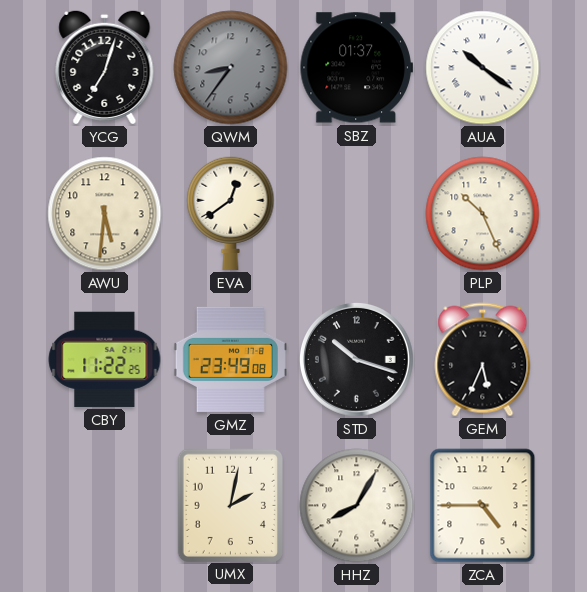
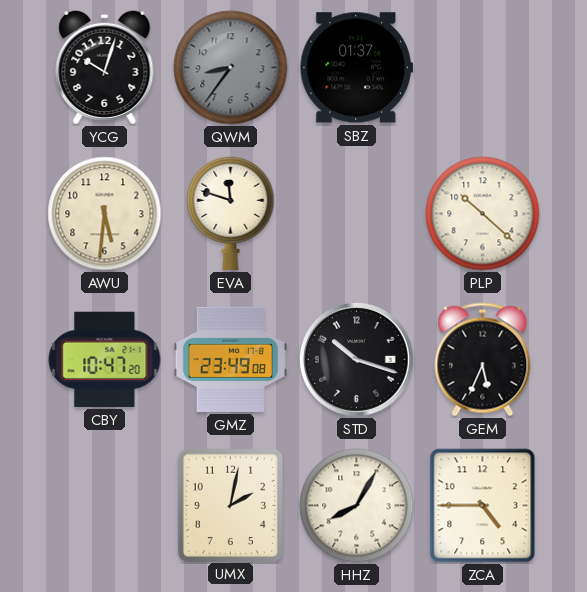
YCG: 7:03 -> 10:03 (105, 67)
AUA: 10:21 -> none (483, 68)
EVA: 12:39 -> 11:48 (231, 213)
PLP: 10:26 -> 10:22 (483, 214)
CBY: 11:22 -> 10:47 (105, 359)
